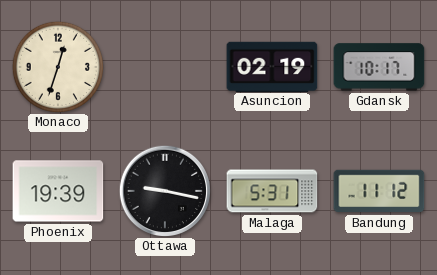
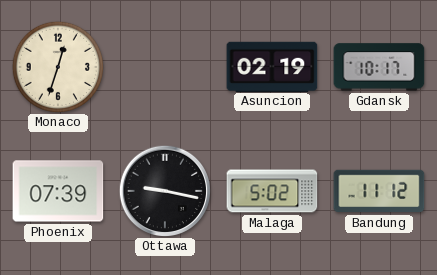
Phoenix: 19:39 -> 07:39 (58, 191)
Malaga: 5:31 -> 5:02 (272, 191)
